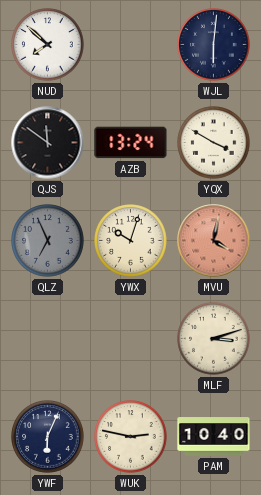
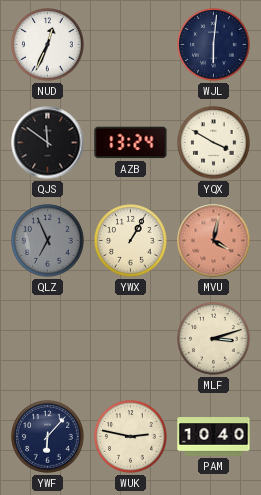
NUD: 7:52 -> 12:34 (48, 45)
YWX: 10:03 -> 1:05 (131, 241)
YWF: 6:04 -> 6:07 (48, 437)
